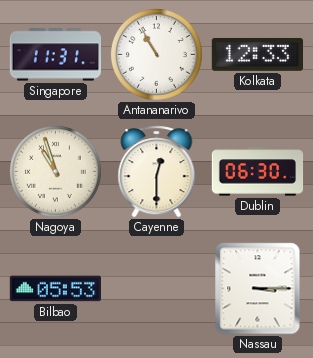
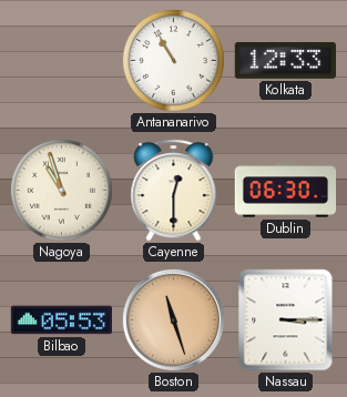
Singapore: 11:31 -> none (55, 55)
Boston: none -> 11:27 (173, 319)
